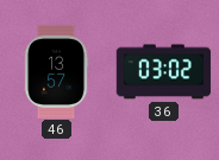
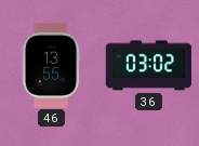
46: 13:57 -> 13:55 (51, 65)
